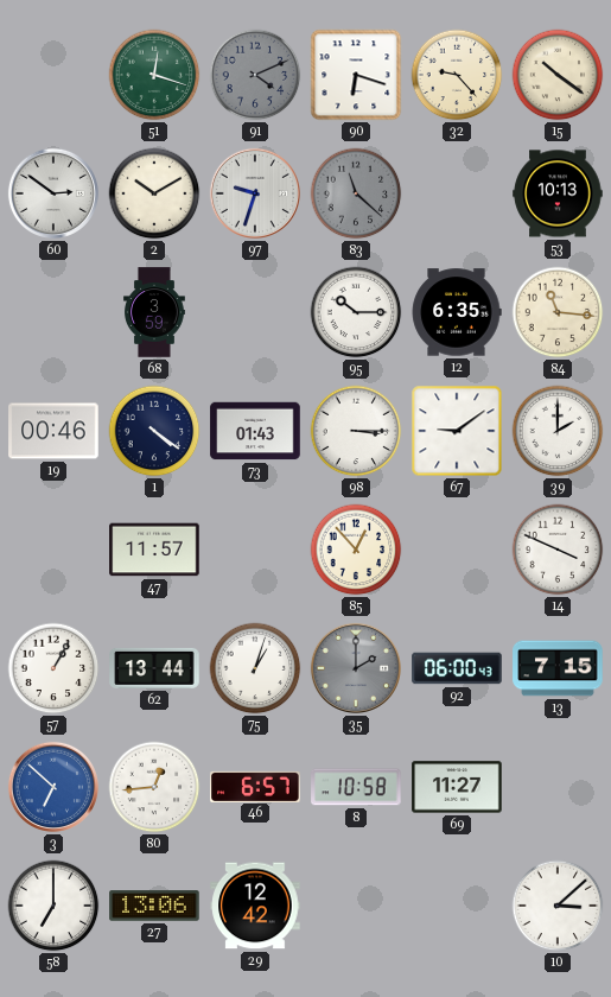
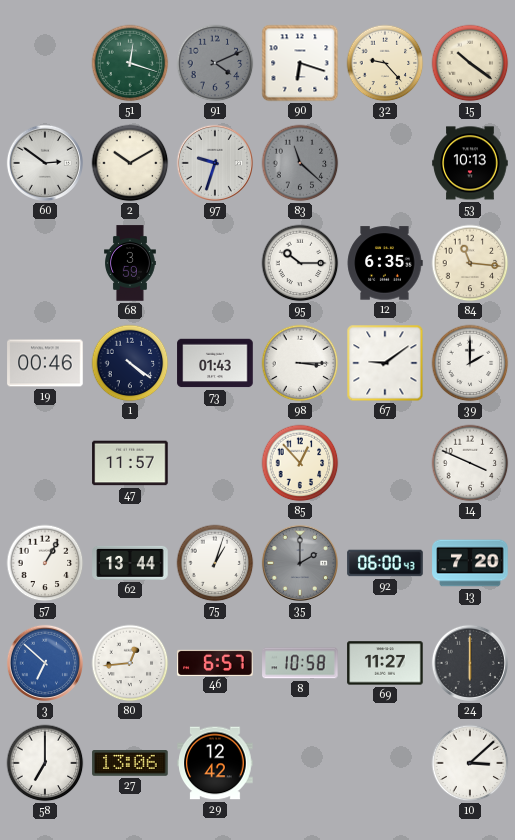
13: 7:15 -> 7:20 (470, 563)
24: none -> 6:00 (470, 663)
